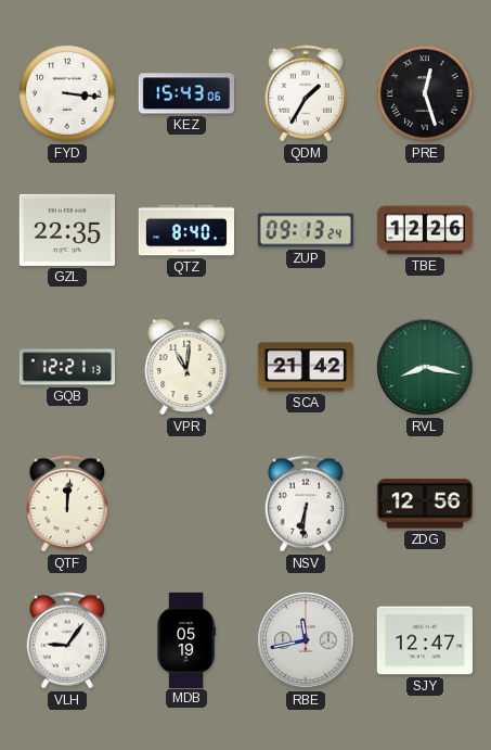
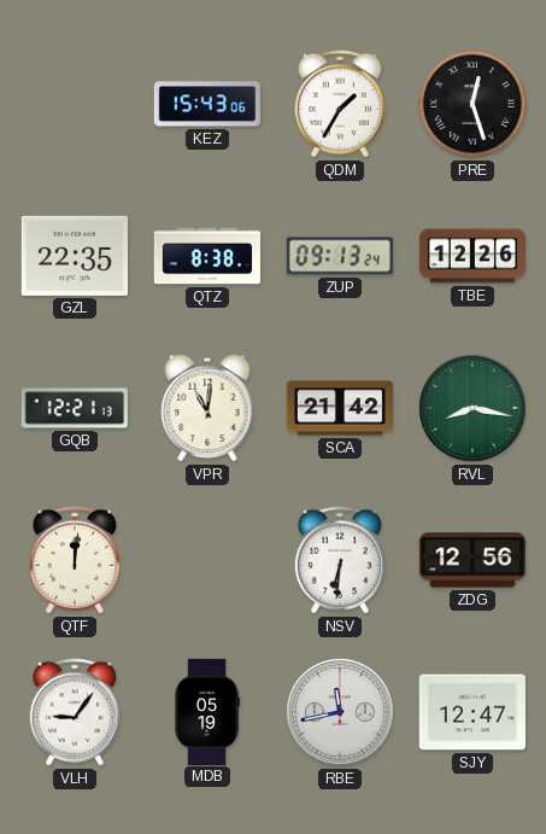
FYD: 3:16 -> none (67, 93)
QTZ: 8:40 -> 8:38 (206, 256)
